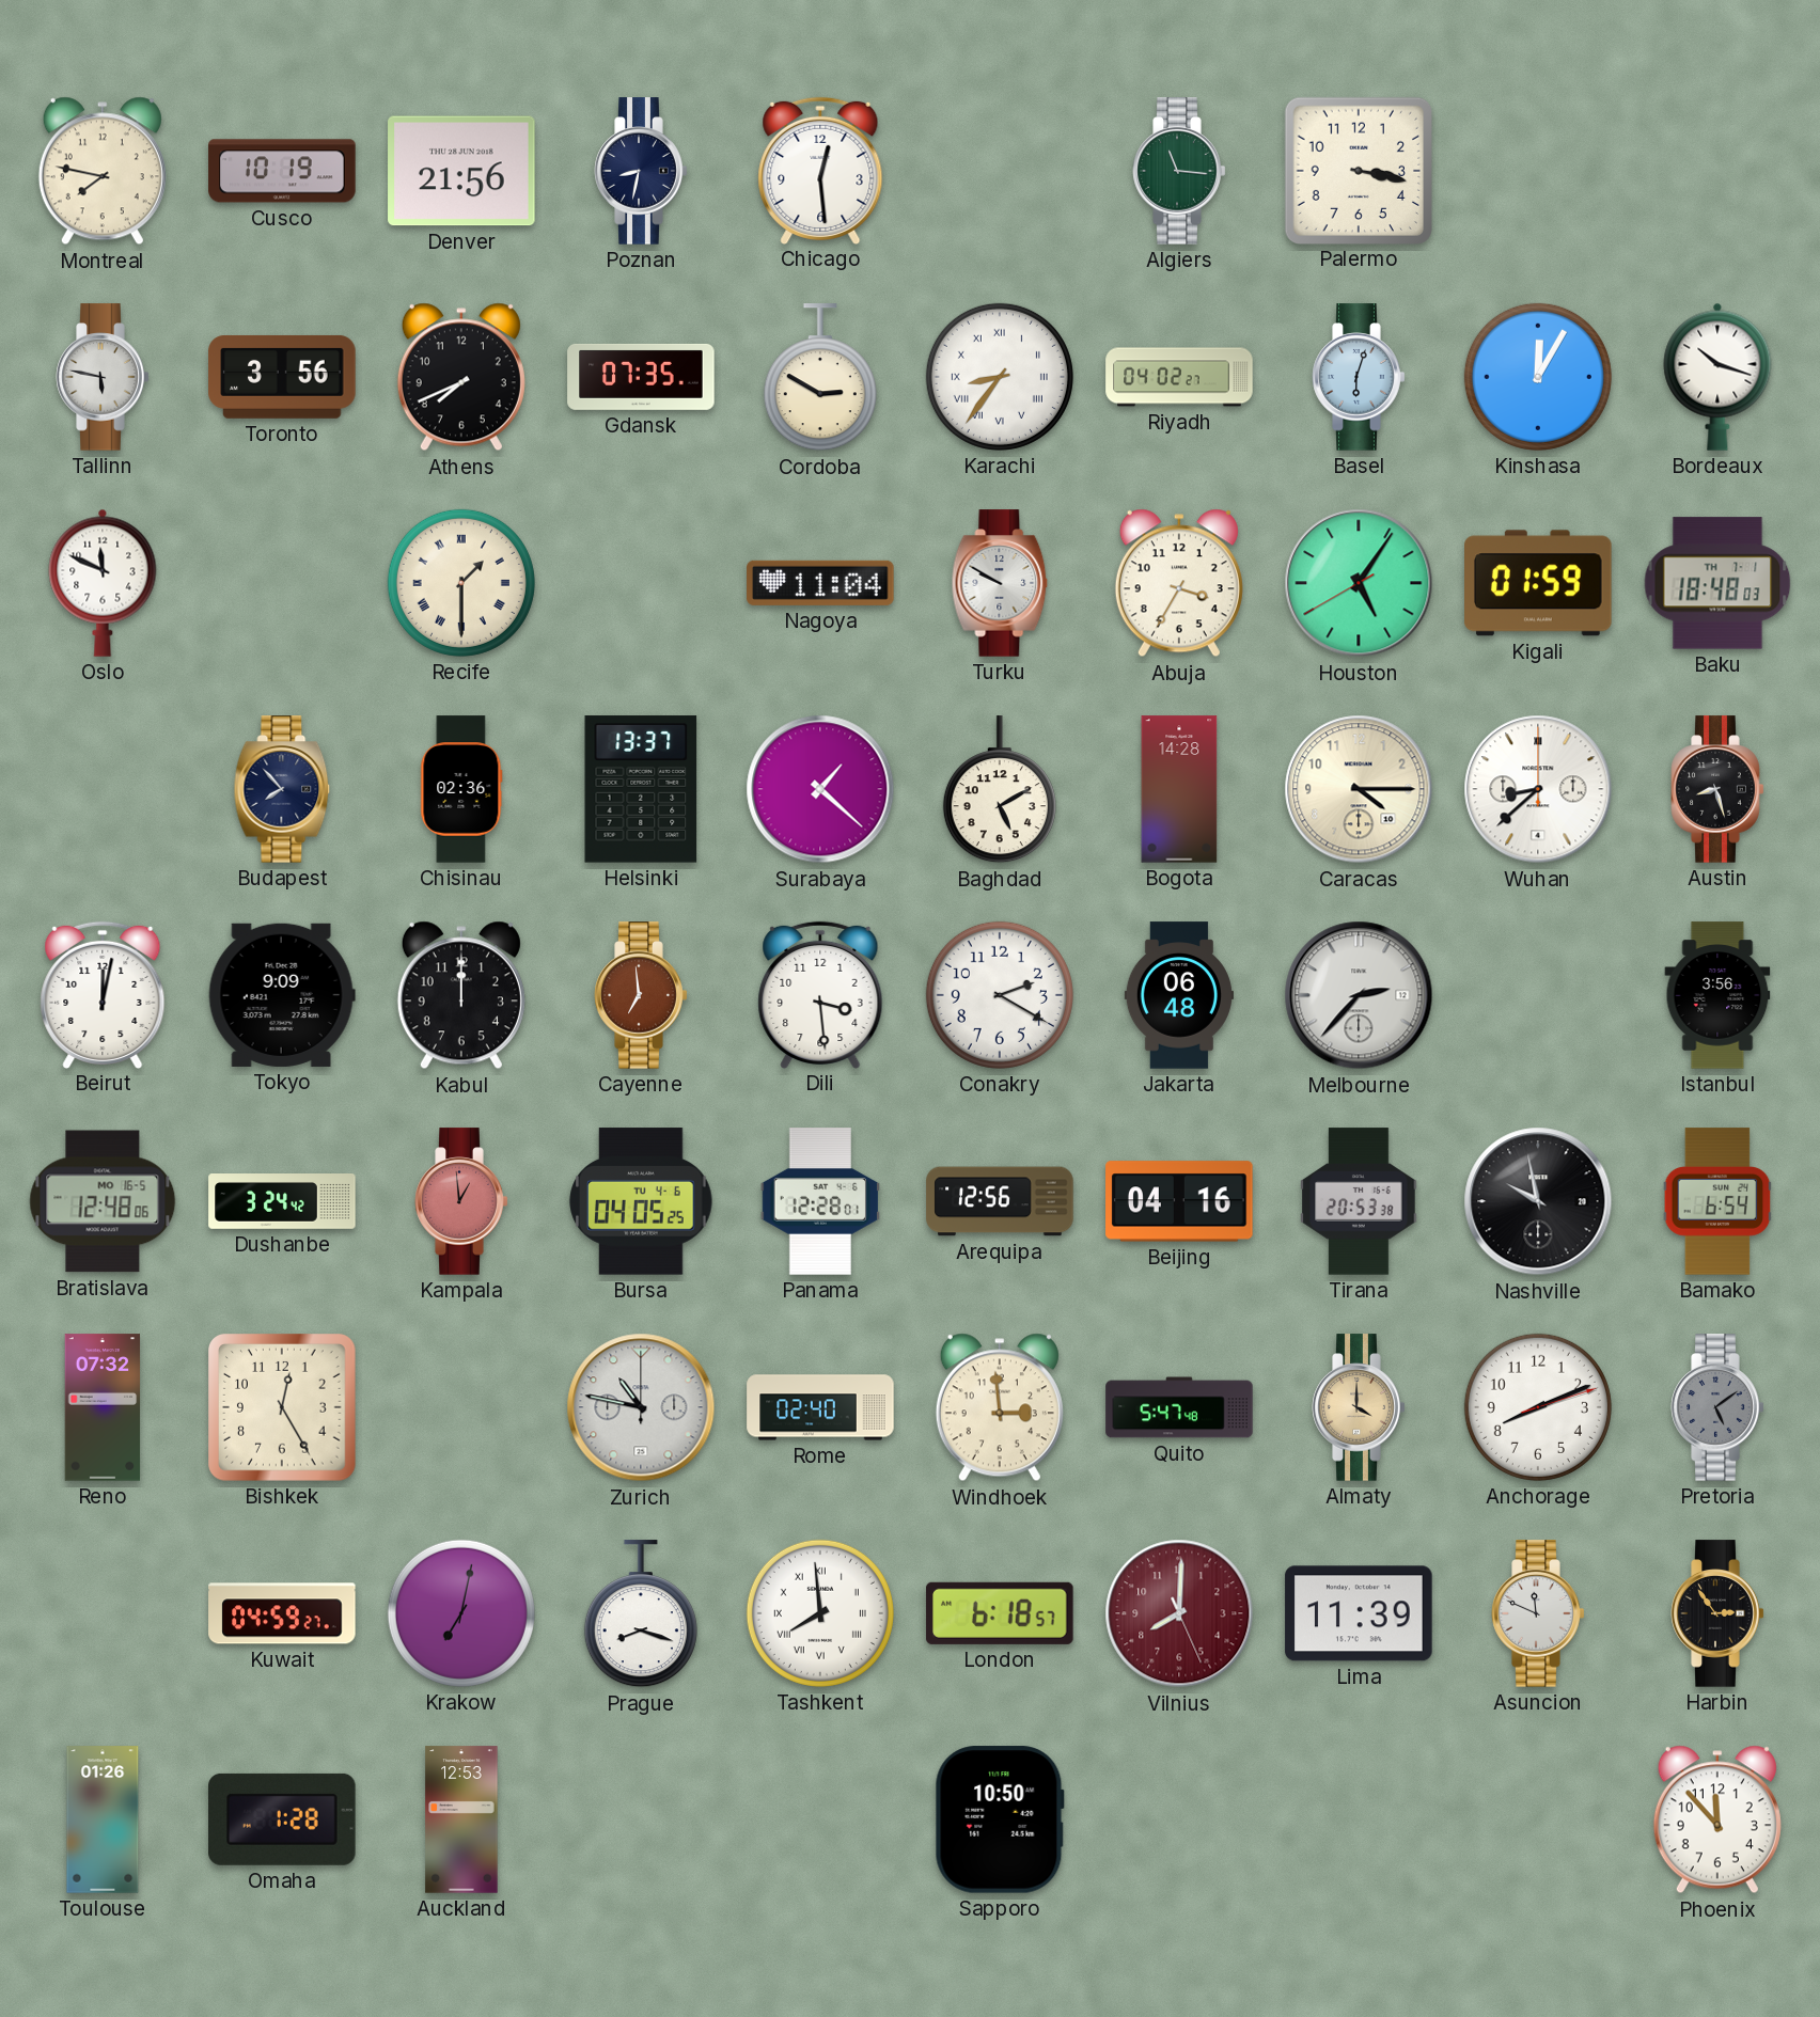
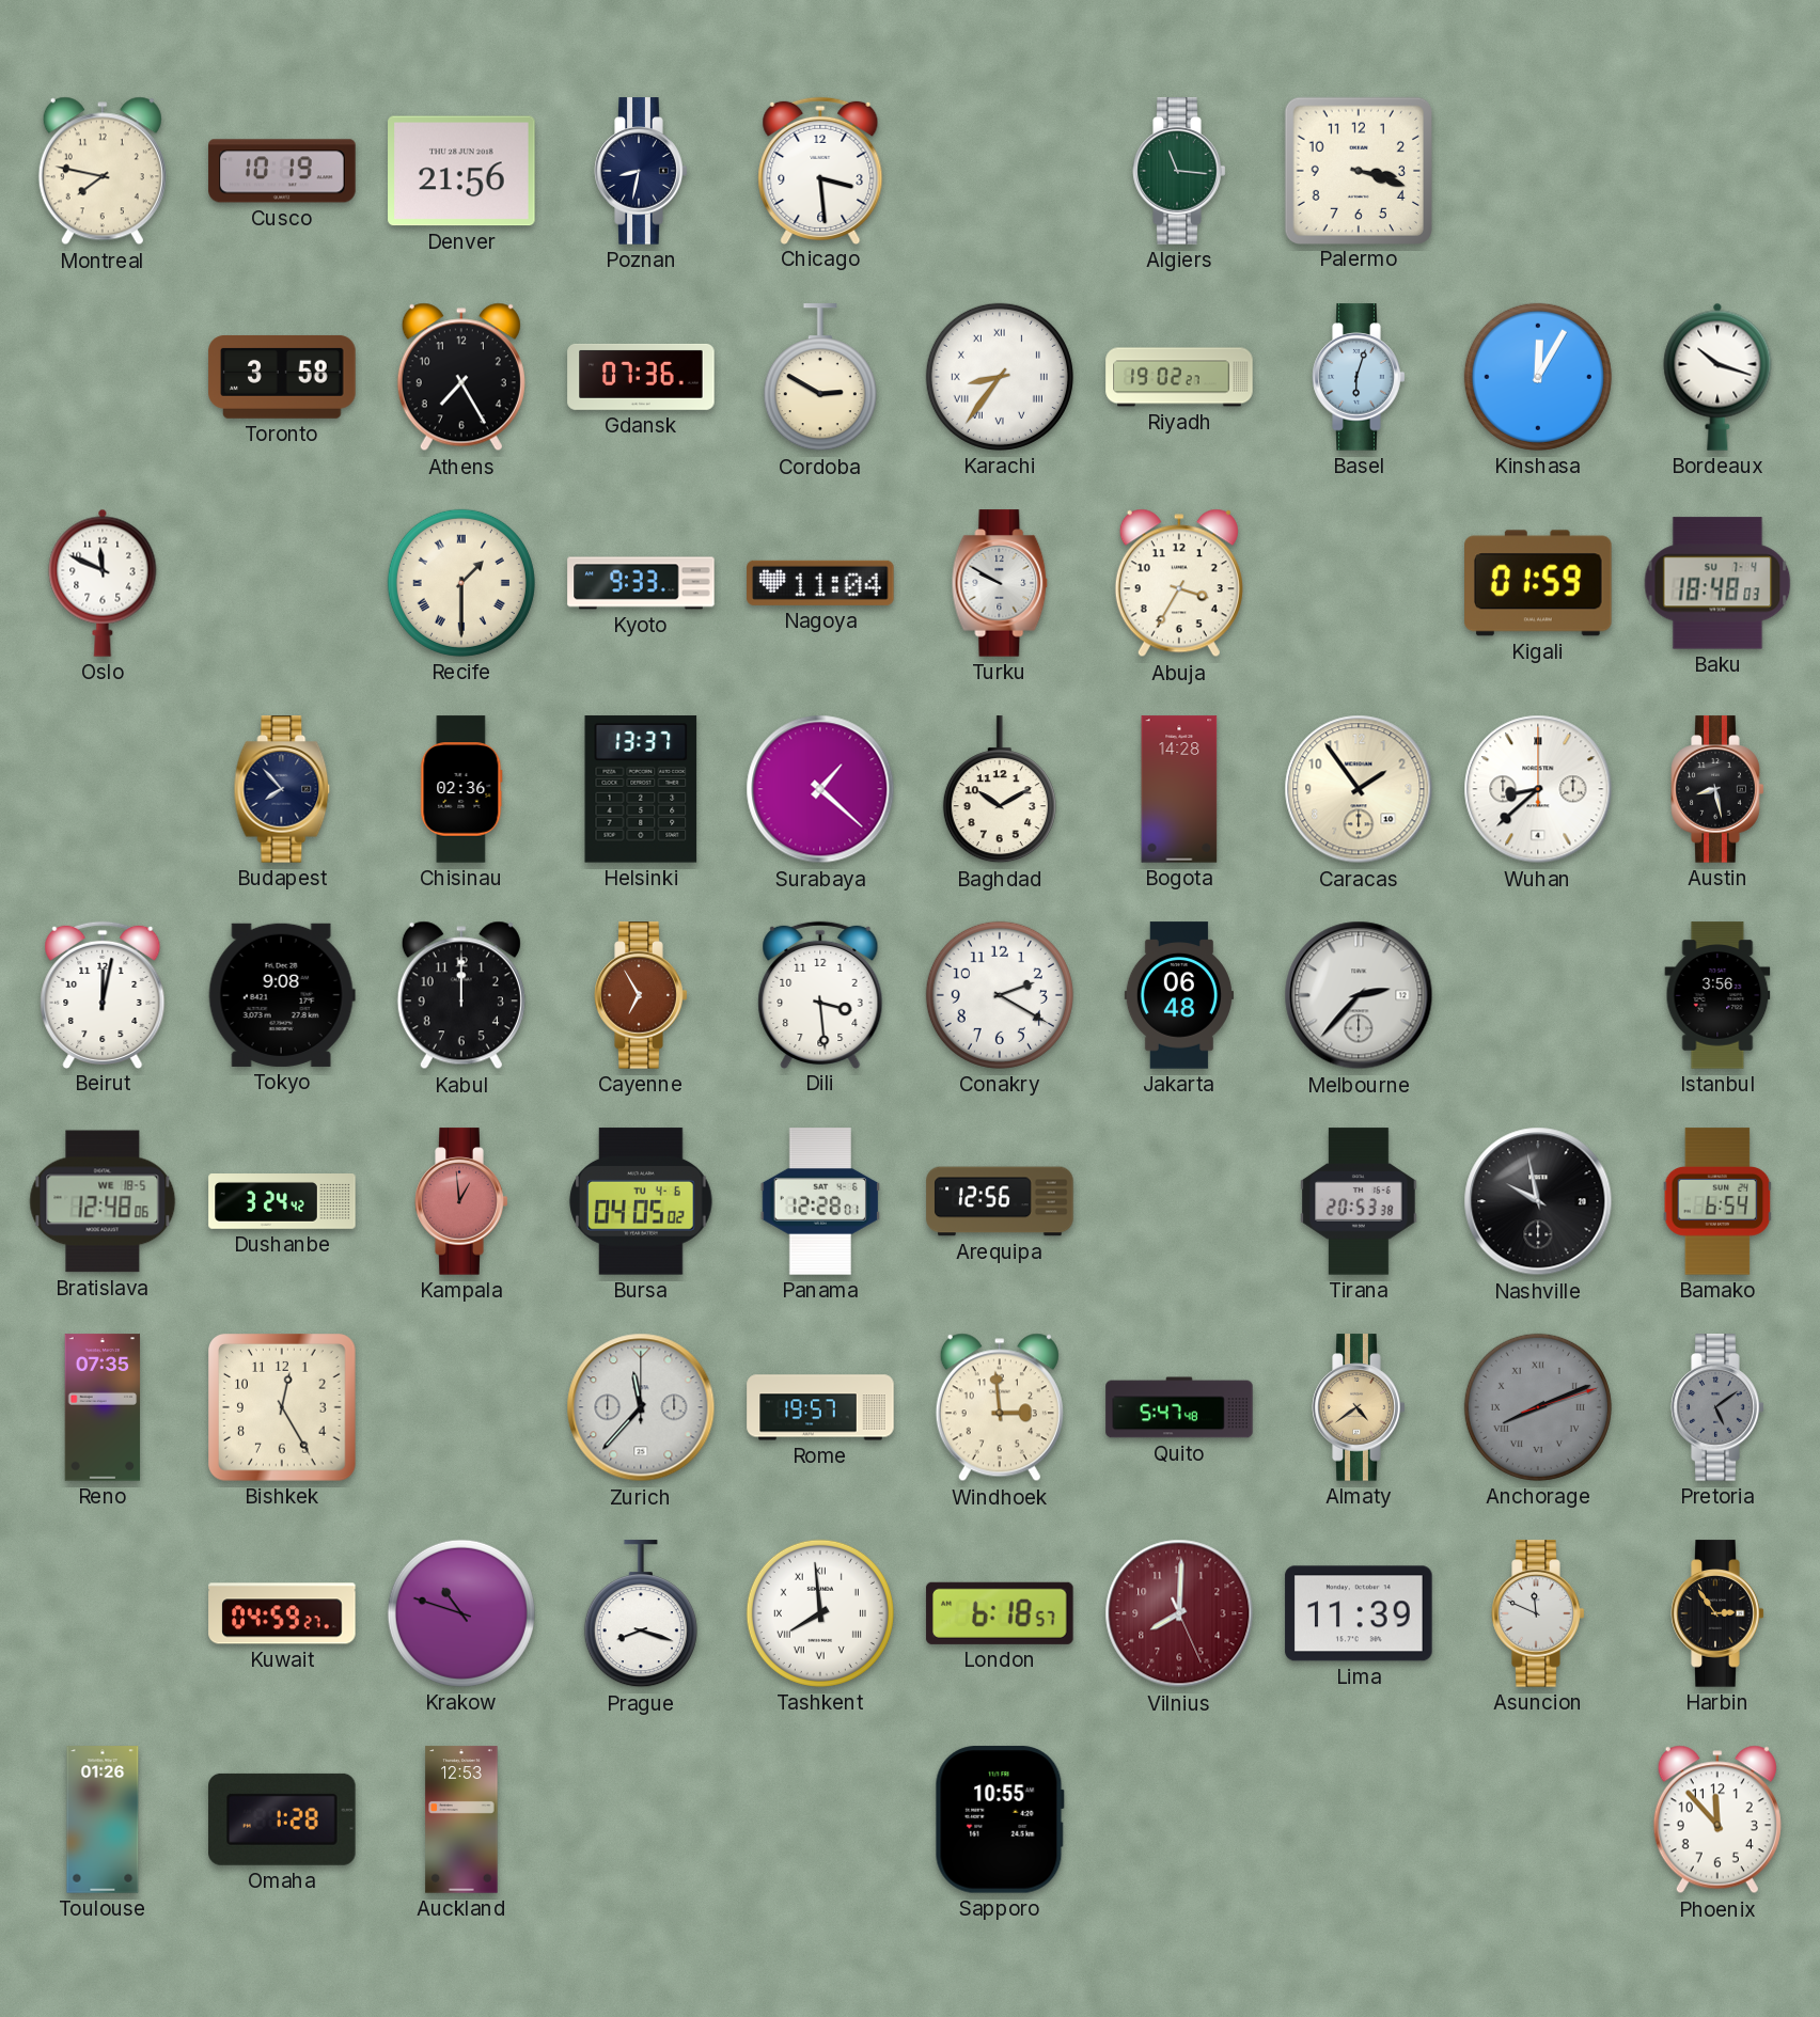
Chicago: 12:29 -> 3:29 (820, 170)
Palermo: 3:17 -> 3:18 (1358, 170)
Tallinn: 5:47 -> none (103, 377)
Toronto: 3:56 -> 3:58 (282, 377)
Athens: 7:41 -> 7:25 (461, 377)
Gdansk: 07:35 -> 07:36 (641, 377)
Riyadh: 04:02 -> 19:02 (1179, 377)
Kyoto: none -> 9:33 (641, 583)
Houston: 5:05 -> none (1359, 583)
Baku date: TH 7-1 -> SU 7-4 (1717, 583)
Baghdad: 5:10 -> 10:10 (1000, 790)
Caracas: 4:15 -> 1:54 (1359, 789)
Austin: 8:27 -> 8:28 (1717, 789)
Tokyo: 9:09 -> 9:08 (282, 995)
Cayenne: 6:59 -> 6:55 (641, 995)
Bratislava date: MO 16-5 -> WE 18-5 (103, 1201)
Bursa: 04:05:25 -> 04:05:02 (641, 1201)
Beijing: 04:16 -> none (1179, 1201)
Reno: 07:32 -> 07:35 (103, 1407)
Zurich: 10:47 -> 11:37 (641, 1407)
Rome: 02:40 -> 19:57 (820, 1407)
Almaty: 4:00 -> 4:39 (1359, 1407)
Anchorage dial: white -> grey (1538, 1407)
Anchorage numerals: Arabic -> Roman (1538, 1407)
Krakow: 7:02 -> 10:48 (461, 1613)
Sapporo: 10:50 -> 10:55 (1000, 1819)
